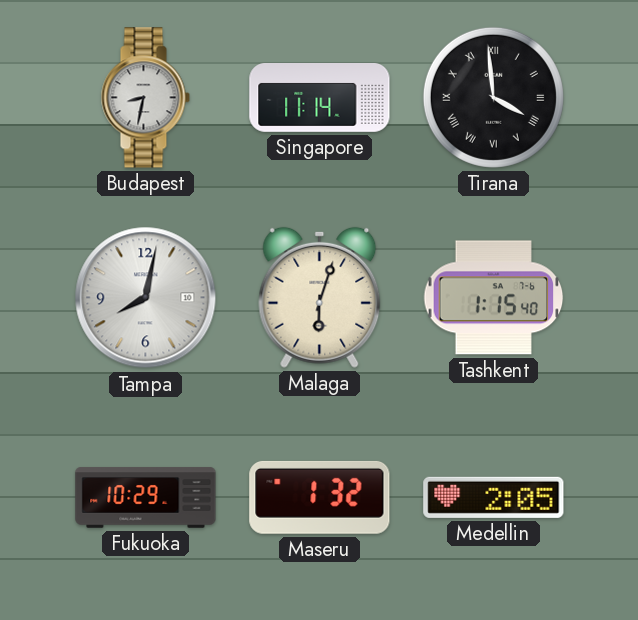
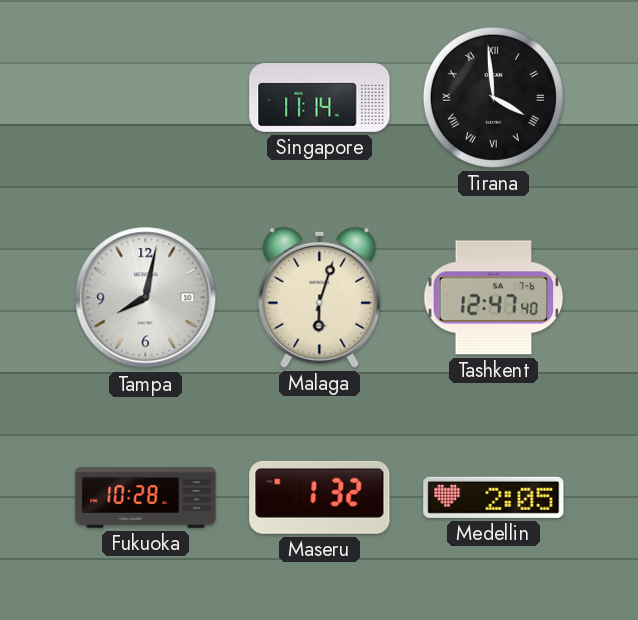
Budapest: 8:32 -> none (145, 98)
Tashkent: 1:15 -> 12:47 (494, 298)
Fukuoka: 10:29 -> 10:28 (146, 498)
